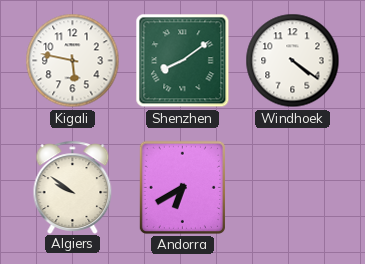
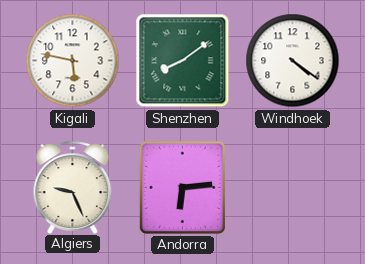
Algiers: 9:51 -> 9:26 (73, 187)
Andorra: 6:40 -> 6:14 (182, 187)
